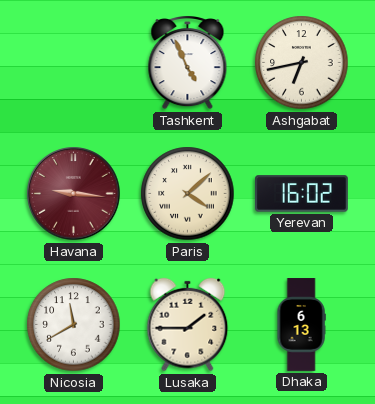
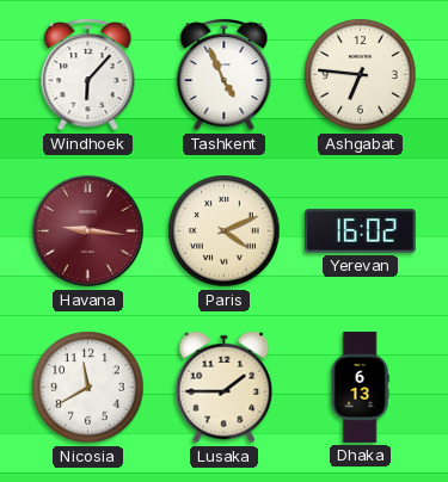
Windhoek: none -> 6:07 (88, 75)
Ashgabat: 6:43 -> 6:46 (361, 75)
Paris: 4:08 -> 4:11 (225, 231)
